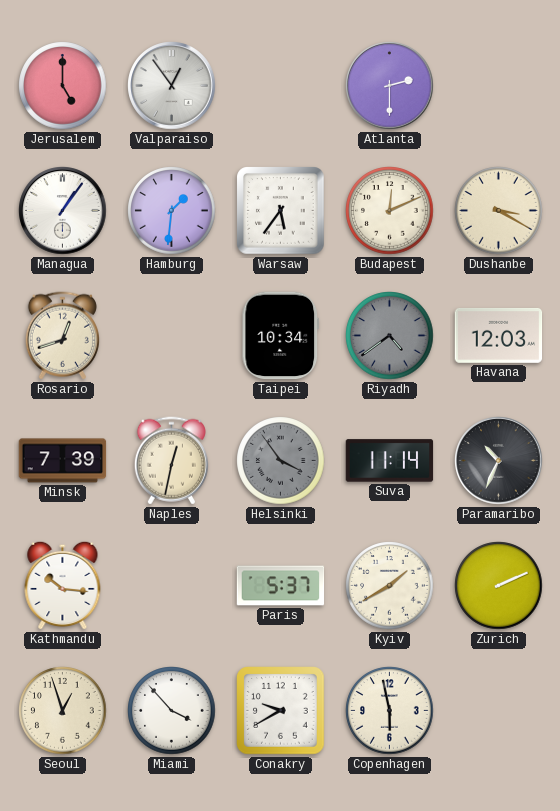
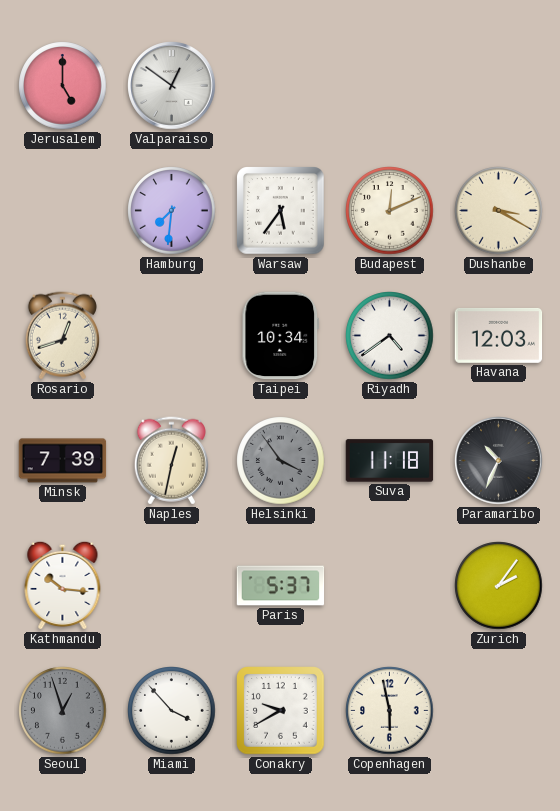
Valparaiso: 12:54 -> 12:51 (172, 86)
Atlanta: 2:30 -> none (390, 86)
Managua: 1:06 -> none (63, 211)
Hamburg: 1:31 -> 7:31 (172, 211)
Riyadh dial: grey -> white (390, 336)
Suva: 11:14 -> 11:18 (390, 461)
Kyiv: 1:40 -> none (390, 586)
Zurich: 2:11 -> 2:06 (499, 586)
Seoul dial: cream -> grey (63, 711)
